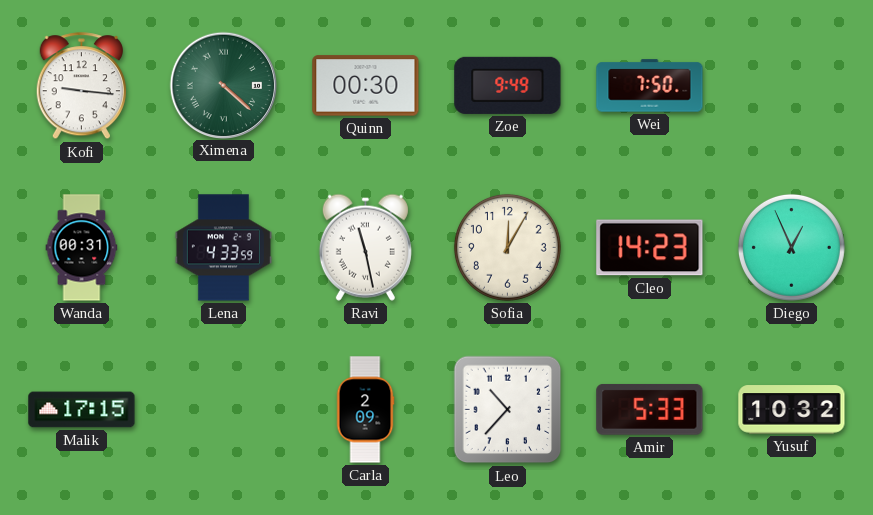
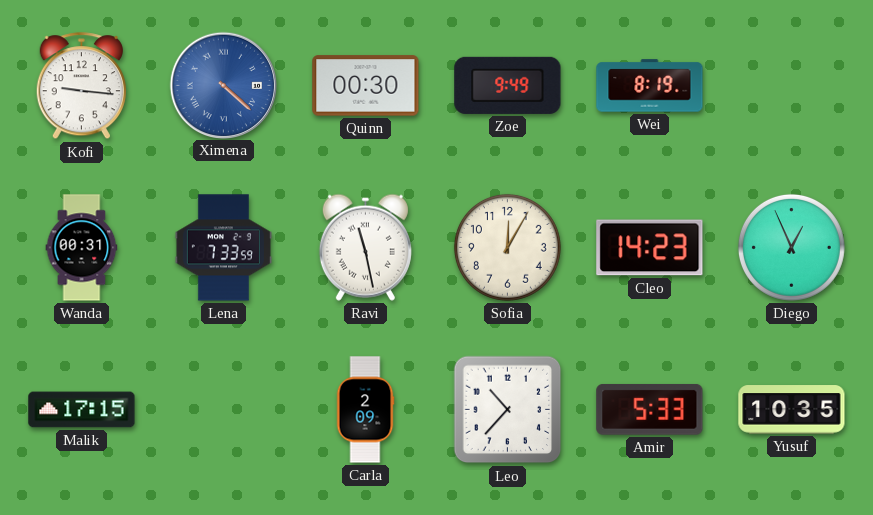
Ximena dial: green -> blue (223, 85)
Wei: 7:50 -> 8:19 (650, 86)
Lena: 4:33 -> 7:33 (223, 248)
Yusuf: 10:32 -> 10:35 (792, 410)
